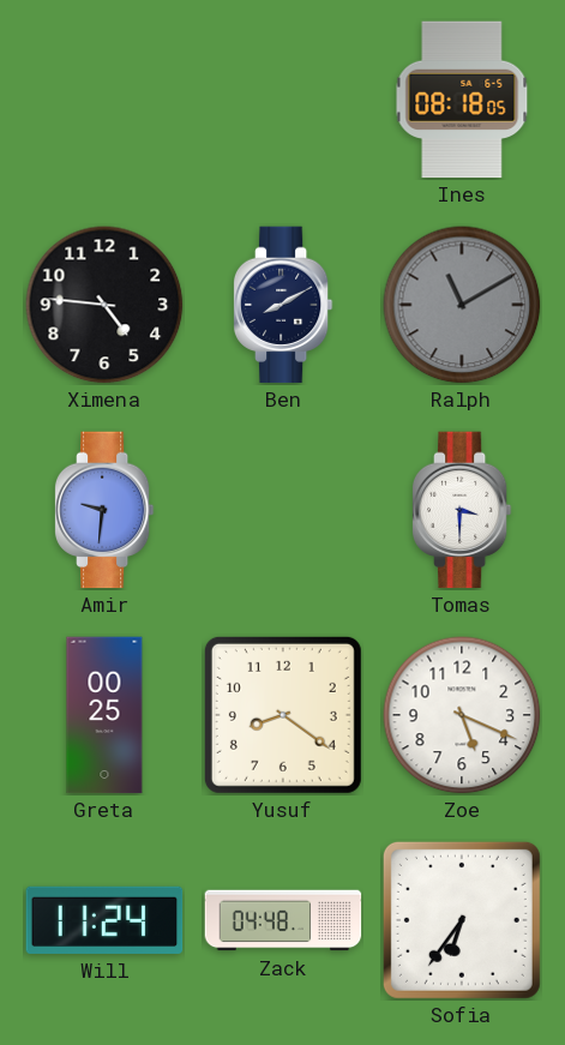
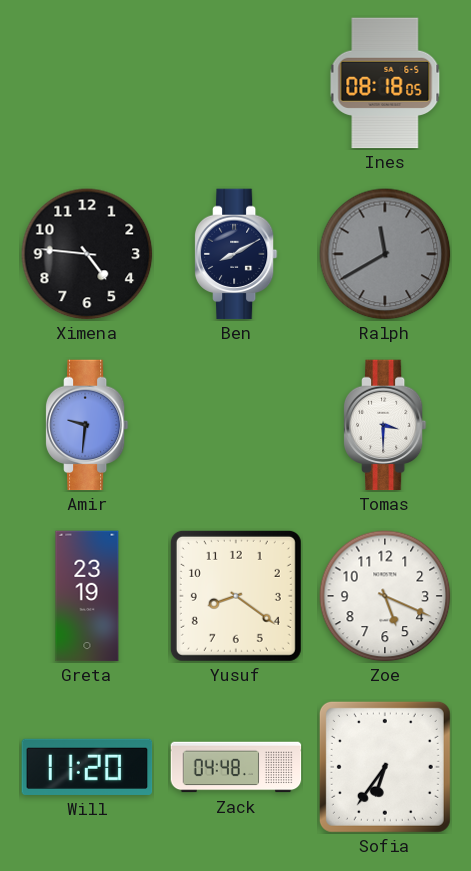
Ralph: 11:10 -> 11:40 (385, 254)
Greta: 00:25 -> 23:19 (87, 596)
Will: 11:24 -> 11:20 (87, 767)
